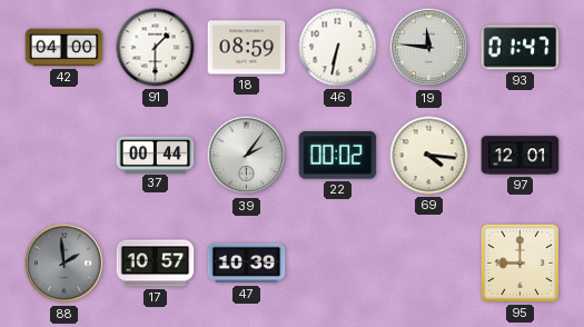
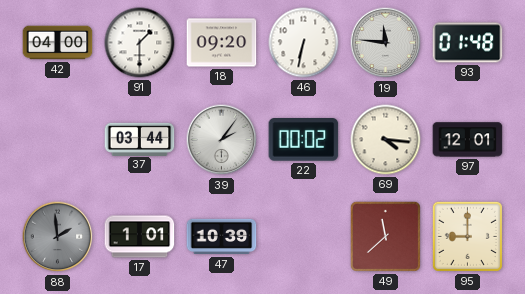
18: 08:59 -> 09:20 (222, 43)
93: 01:47 -> 01:48 (468, 43)
37: 00:44 -> 03:44 (140, 139)
17: 10:57 -> 1:01 (140, 237)
49: none -> 11:38 (385, 236)
